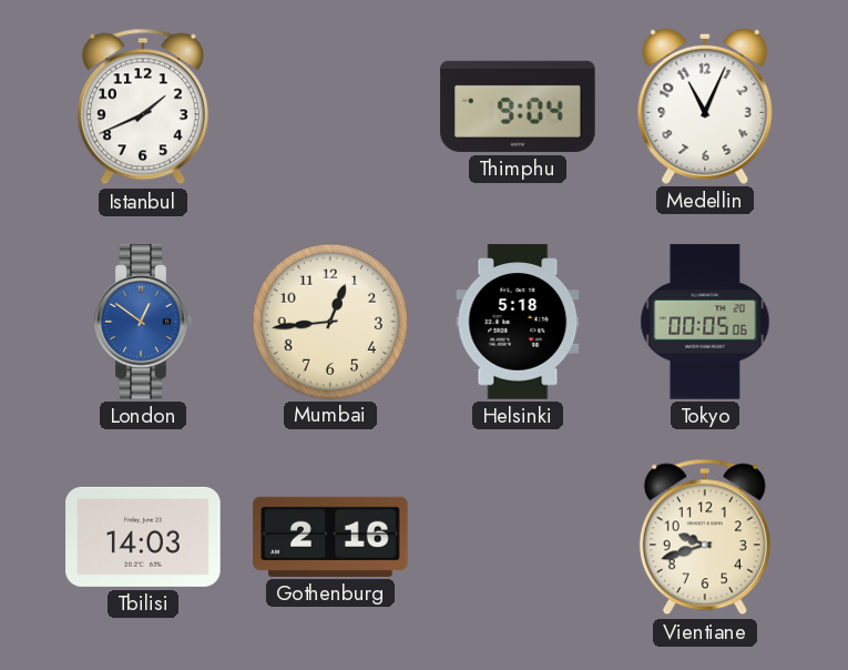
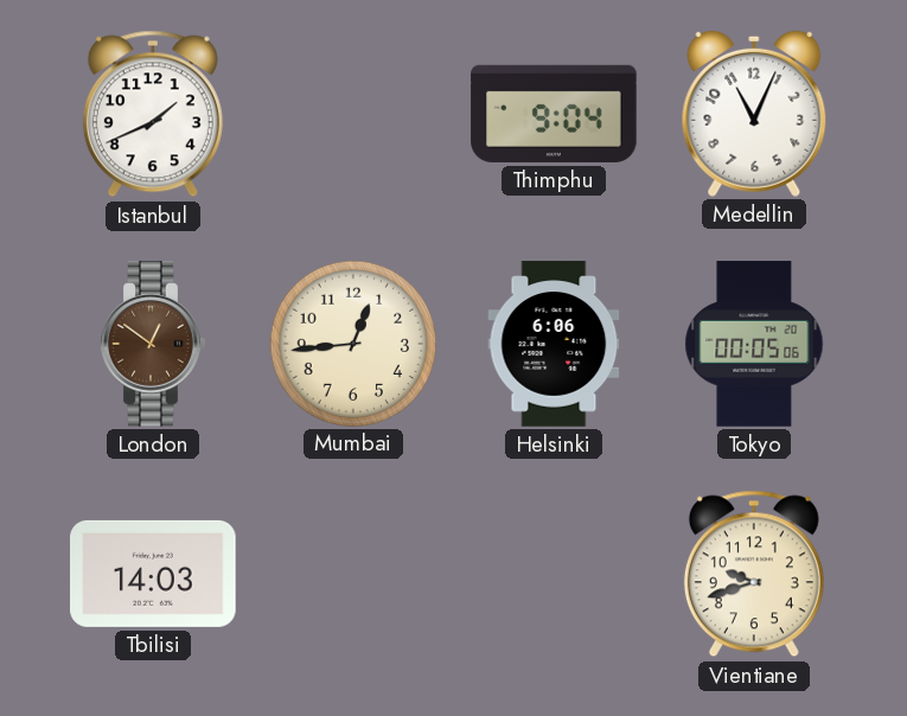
London dial: blue -> brown (153, 344)
Helsinki: 5:18 -> 6:06 (554, 344)
Gothenburg: 2:16 -> none (330, 537)
